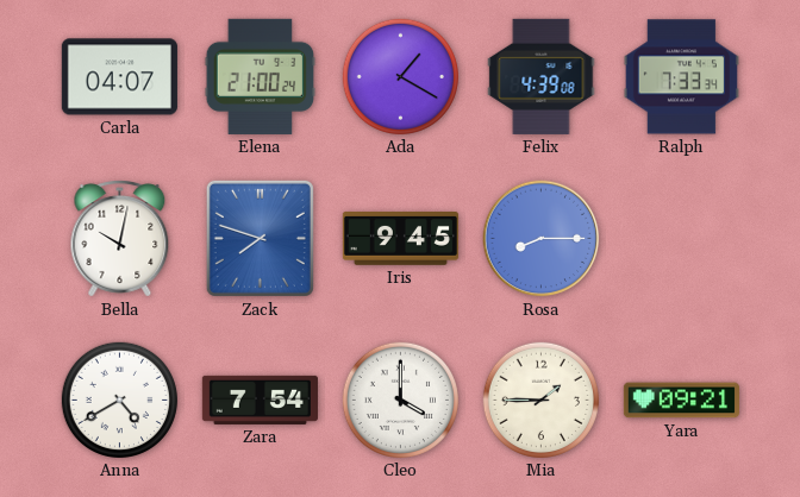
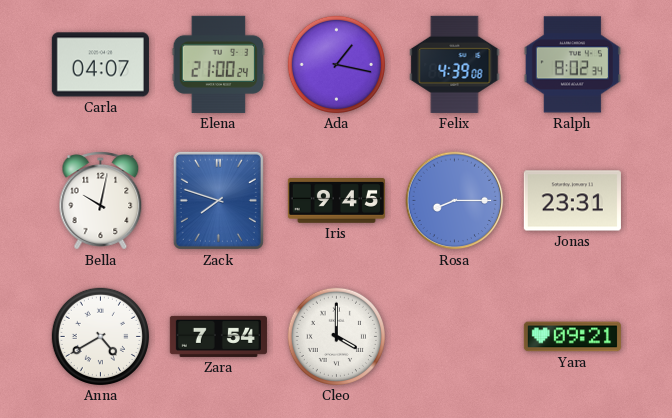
Ada: 1:20 -> 1:17 (336, 64)
Ralph: 7:33 -> 8:02 (572, 65)
Jonas: none -> 23:31 (572, 201)
Mia: 1:45 -> none (540, 400)
